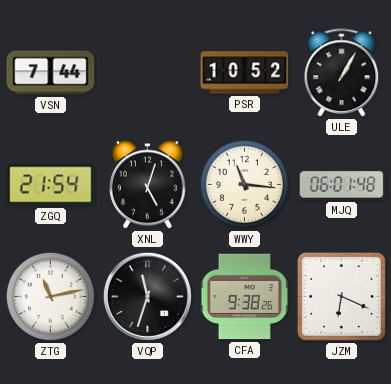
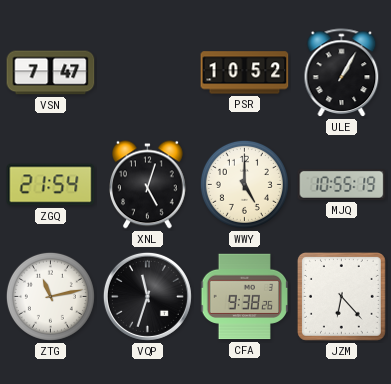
VSN: 7:44 -> 7:47 (51, 73)
WWY: 11:16 -> 5:00 (244, 184)
MJQ: 06:01 -> 10:55 (342, 184)
JZM: 6:19 -> 6:23 (341, 296)
